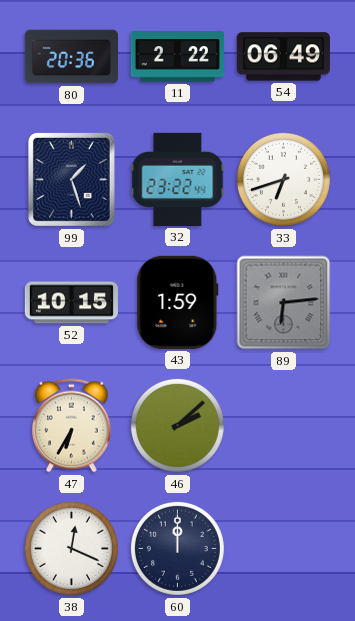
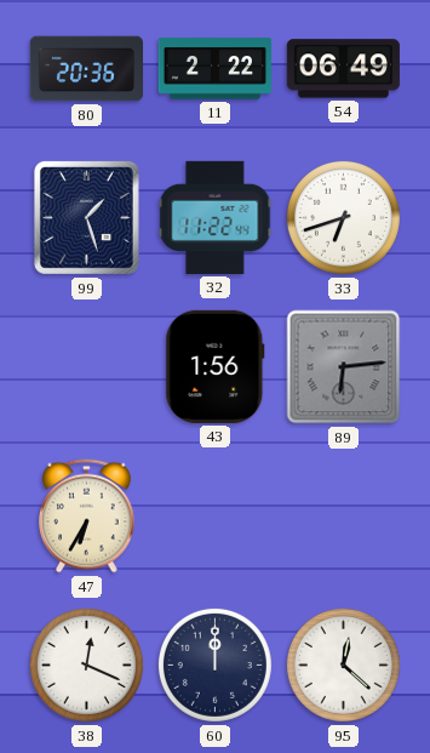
32: 23:22 -> 11:22 (216, 217)
52: 10:15 -> none (71, 303)
43: 1:59 -> 1:56 (216, 366)
46: 2:08 -> none (177, 425)
95: none -> 12:22 (343, 664)
